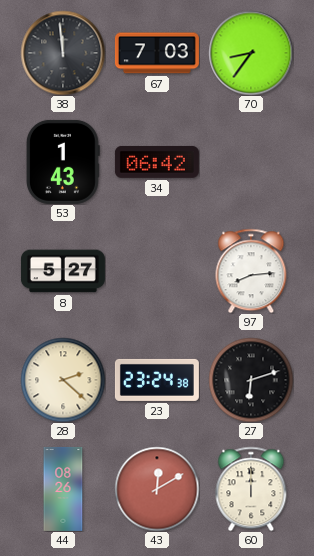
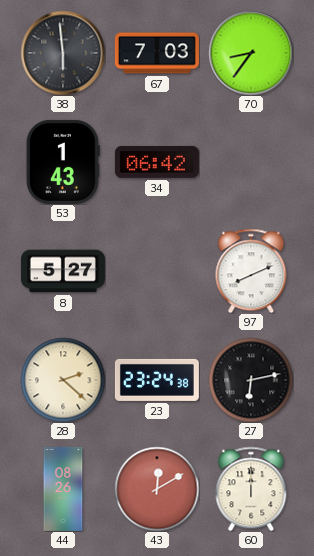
38: 11:59 -> 5:59 (63, 53)
97: 8:14 -> 8:11 (251, 271)
27: 6:12 -> 6:13 (251, 380)
